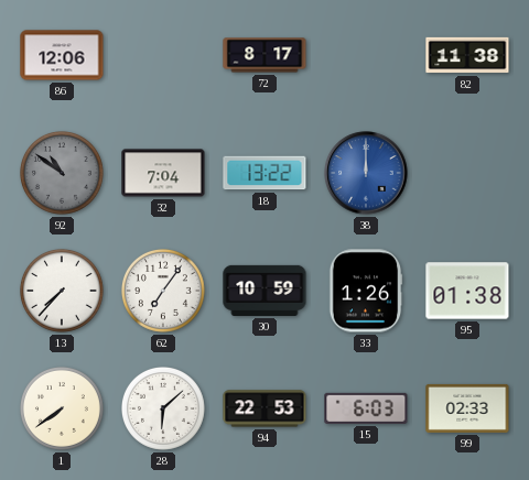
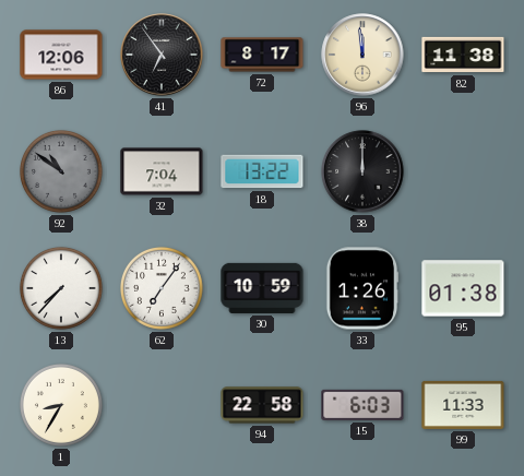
41: none -> 6:54 (162, 55)
96: none -> 11:59 (362, 55)
38 dial: blue -> black (362, 171)
1: 7:39 -> 8:35 (62, 406)
28: 6:08 -> none (164, 410)
94: 22:53 -> 22:58 (262, 405)
99: 02:33 -> 11:33 (463, 405)
